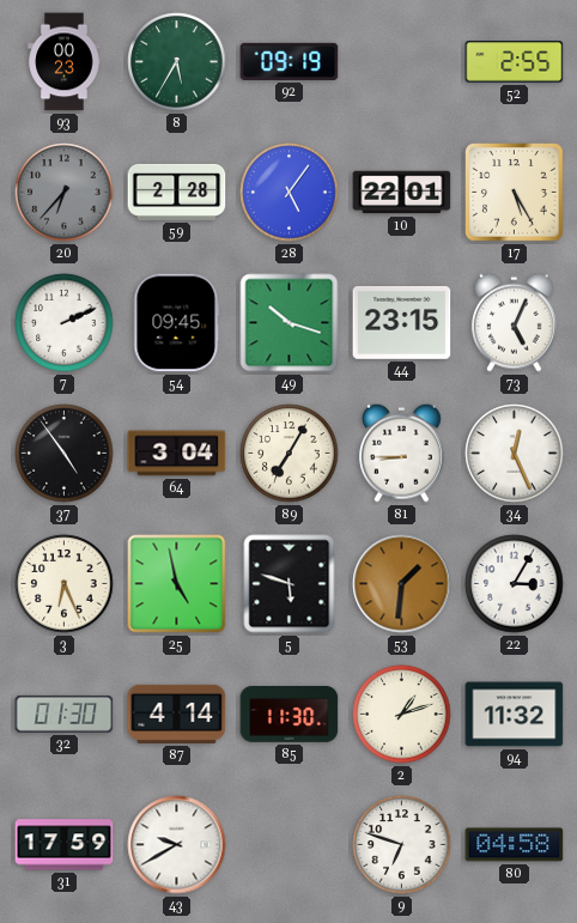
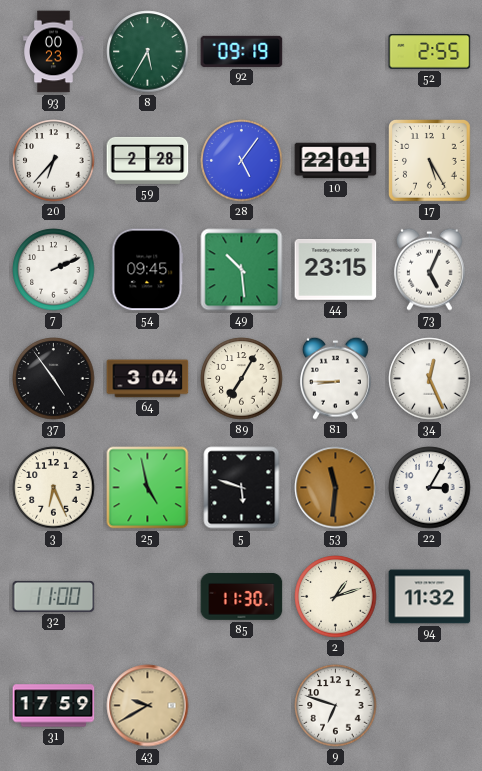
20 dial: grey -> white (54, 161)
49: 10:18 -> 10:29 (242, 270)
53: 1:31 -> 11:31 (336, 488)
32: 01:30 -> 11:00 (54, 596)
87: 4:14 -> none (177, 713)
43 dial: white -> champagne (148, 706)
80: 04:58 -> none (515, 845)
